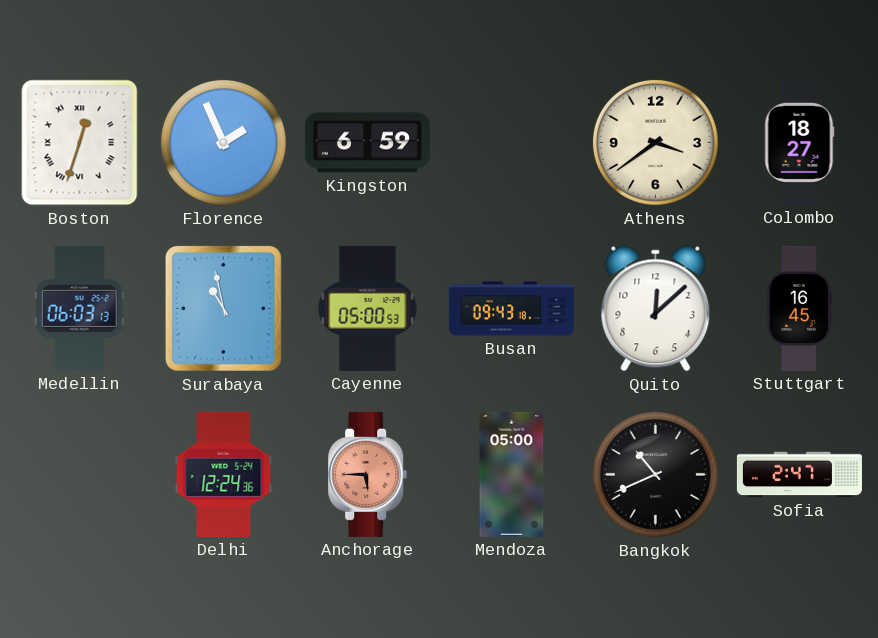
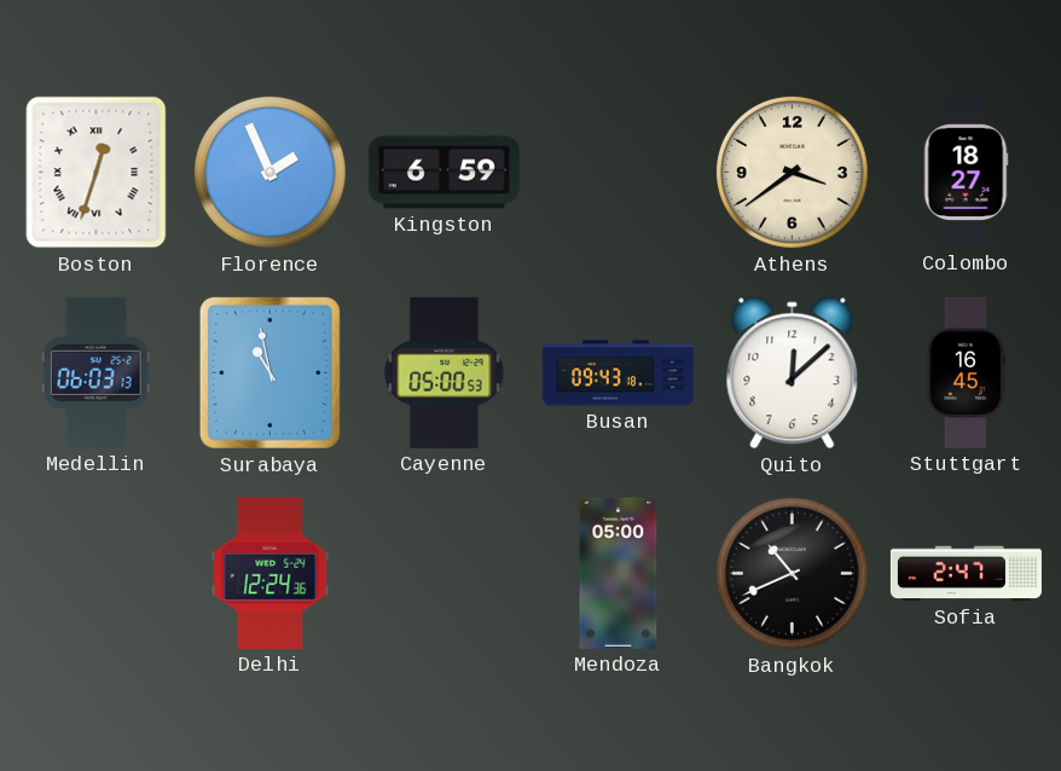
Anchorage: 5:45 -> none (368, 474)
